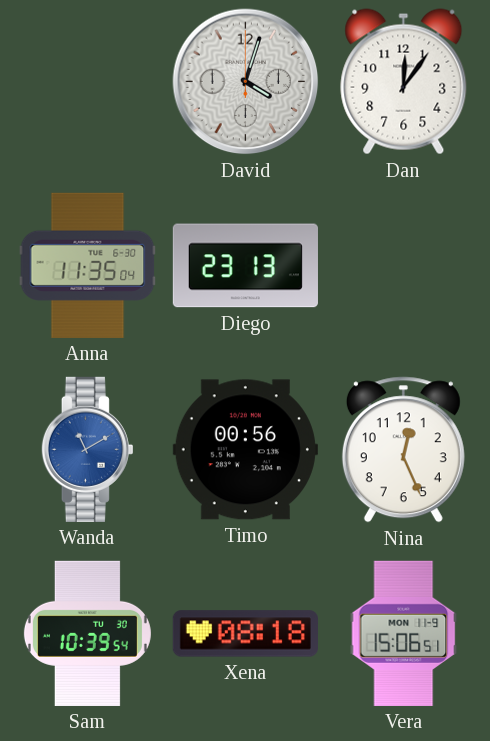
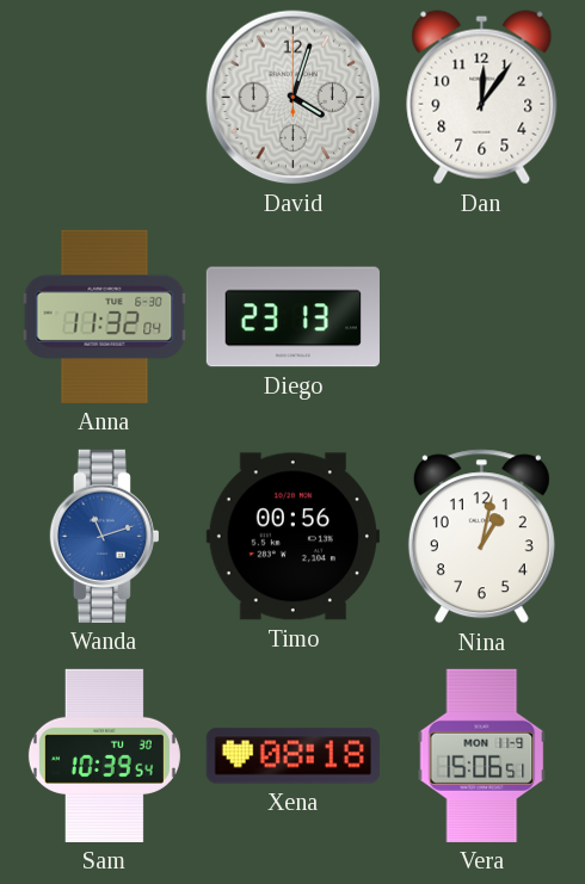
Anna: 11:35 -> 11:32 (105, 316)
Wanda: 11:10 -> 11:12 (104, 536)
Nina: 12:26 -> 1:02 (481, 537)
